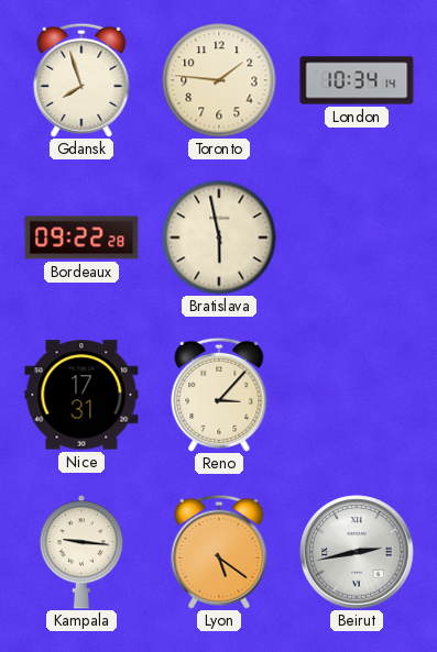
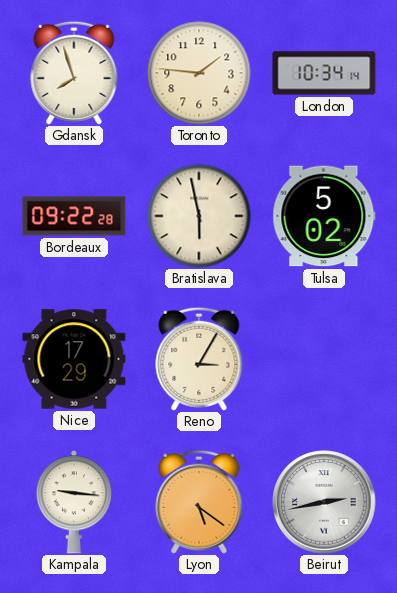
Tulsa: none -> 5:02 (324, 216)
Nice: 17:31 -> 17:29 (74, 359)
Reno: 3:07 -> 3:05 (199, 359)
